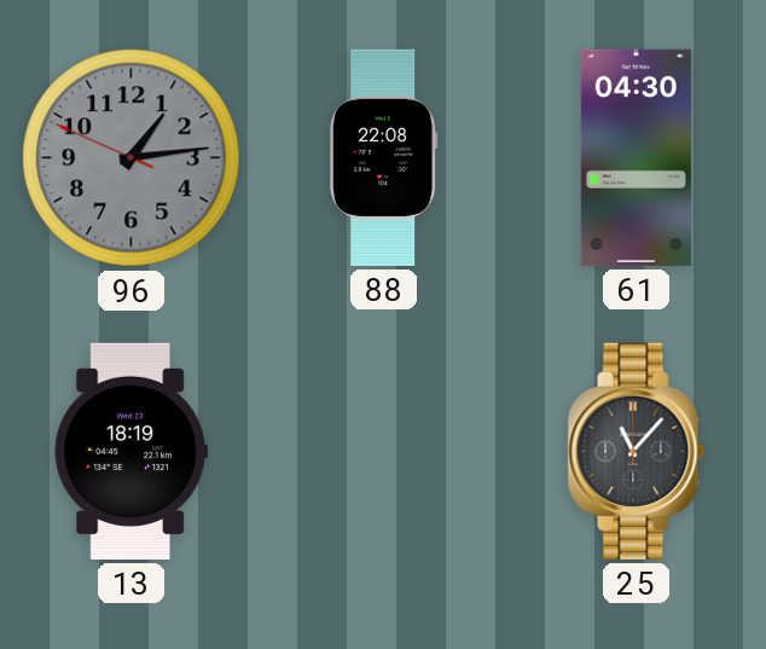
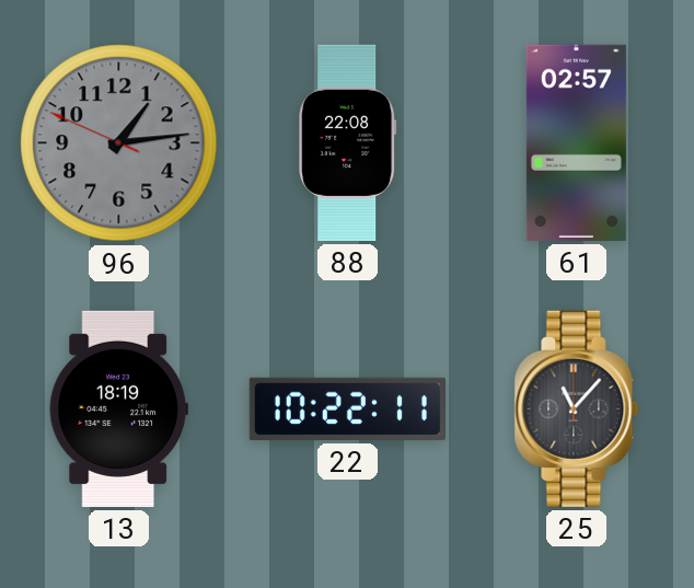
61: 04:30 -> 02:57 (576, 142)
22: none -> 10:22 (347, 408)
